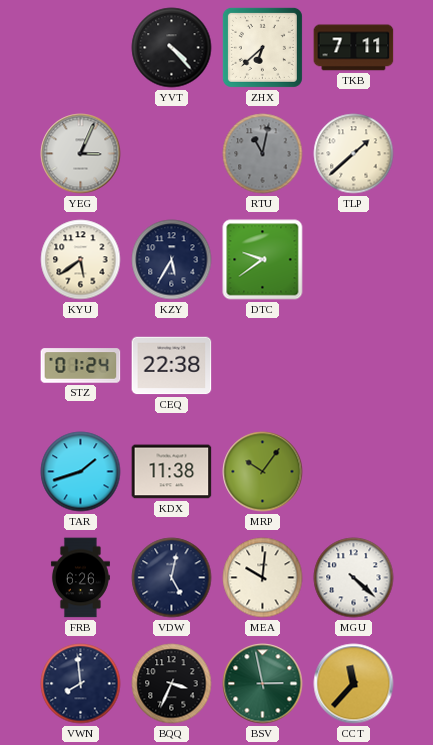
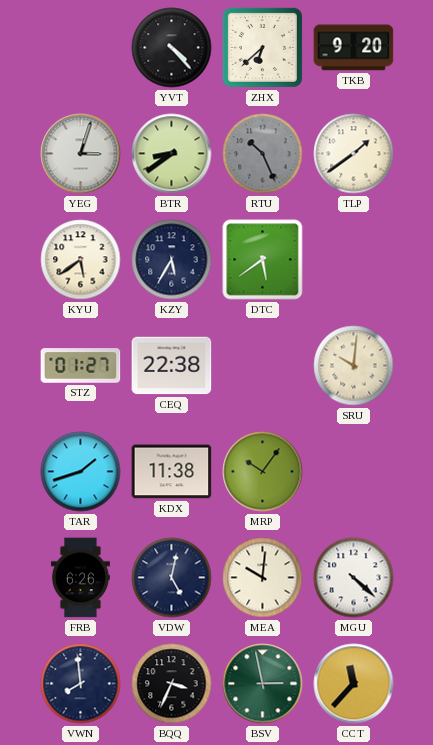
TKB: 7:11 -> 9:20 (354, 48)
YEG: 3:04 -> 3:03 (81, 154)
BTR: none -> 8:39 (172, 154)
RTU: 11:02 -> 10:26 (263, 154)
TLP: 1:38 -> 1:39 (354, 154)
DTC: 9:39 -> 5:39 (263, 260)
STZ: 01:24 -> 01:27 (81, 366)
SRU: none -> 10:01 (354, 366)
